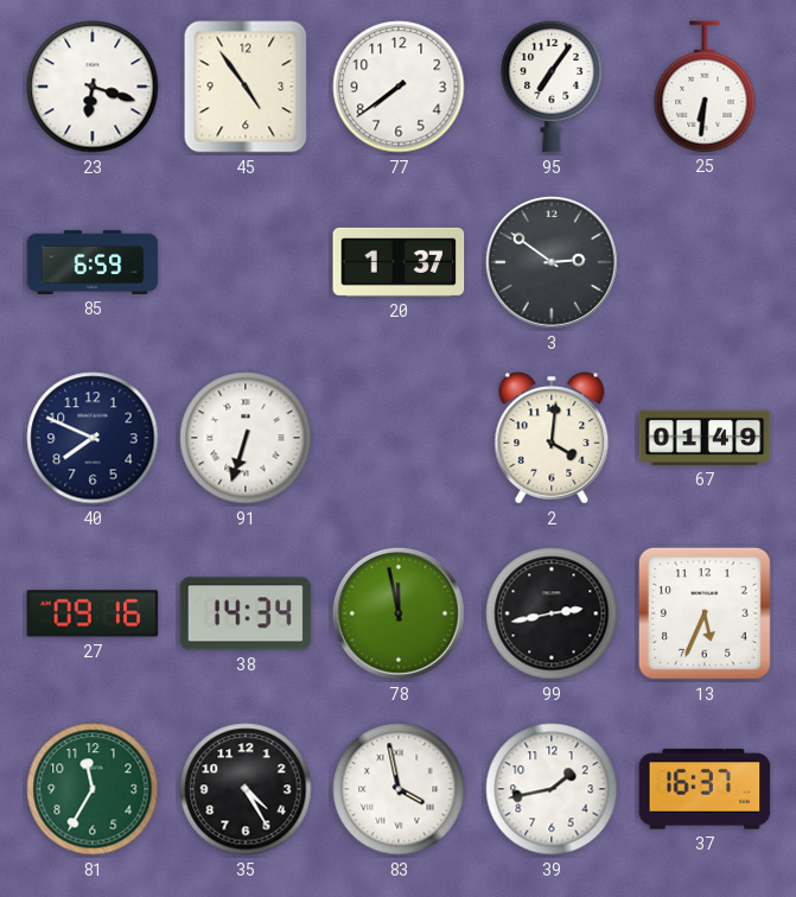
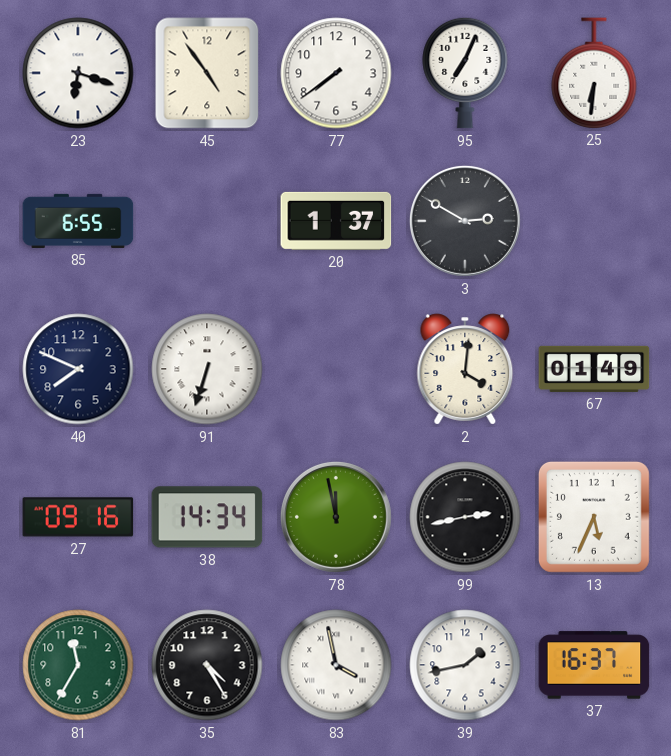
95: 7:06 -> 7:04 (465, 73)
85: 6:59 -> 6:55 (78, 221)
3: 2:51 -> 2:50 (465, 221)
